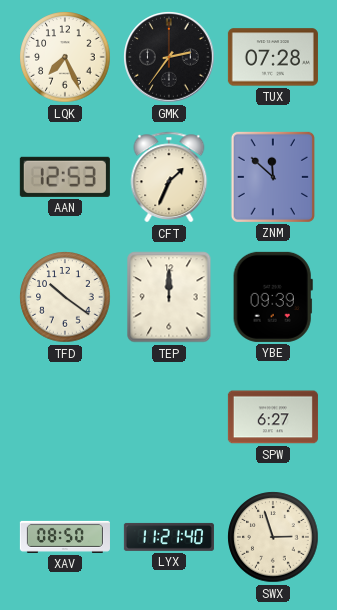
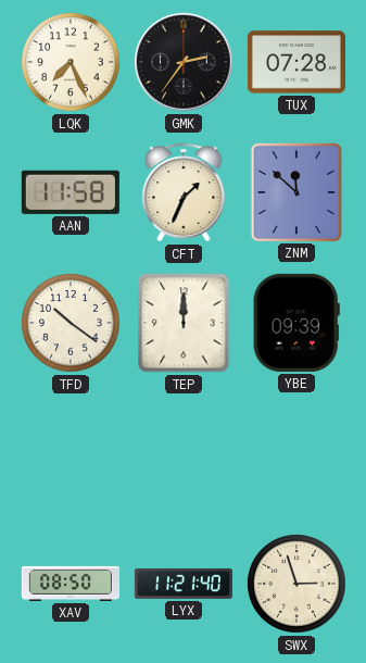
AAN: 12:53 -> 11:58 (71, 192)
SPW: 6:27 -> none (273, 417)
